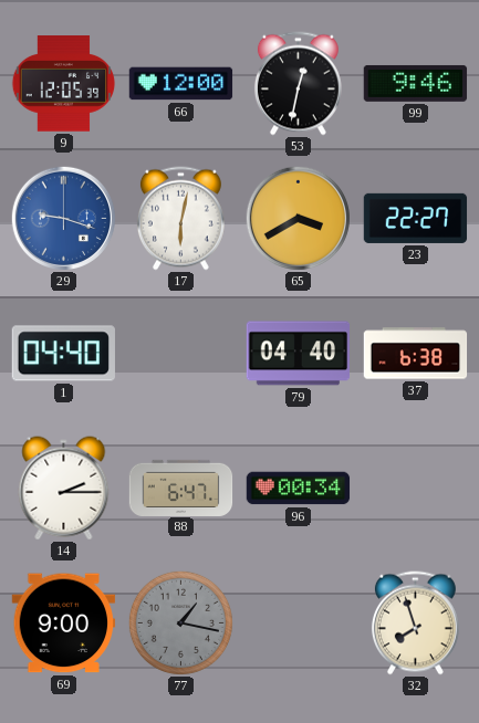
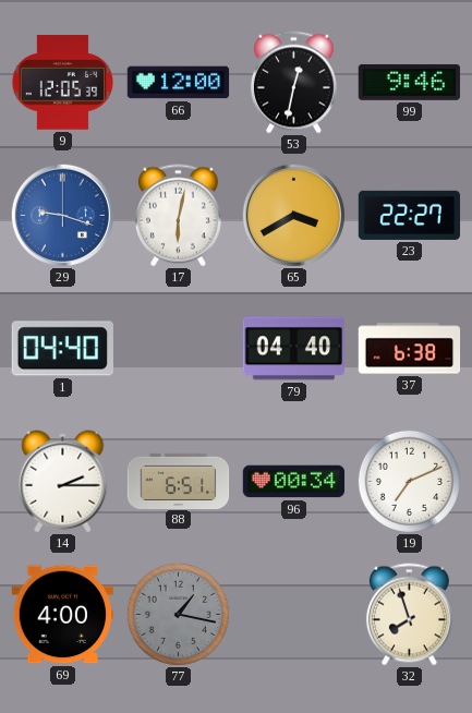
88: 6:47 -> 6:51 (179, 481)
19: none -> 7:11 (409, 481)
69: 9:00 -> 4:00 (63, 615)
